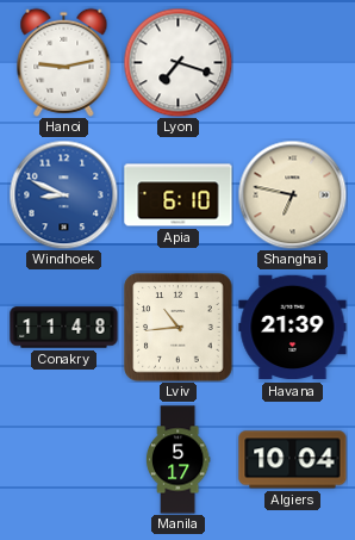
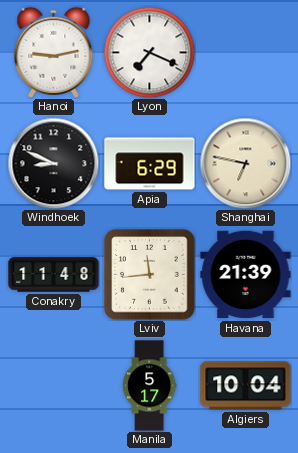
Lyon: 7:18 -> 7:19 (149, 52)
Windhoek dial: blue -> black (53, 163)
Apia: 6:10 -> 6:29 (150, 164)
Lviv: 10:44 -> 11:44 (150, 275)
